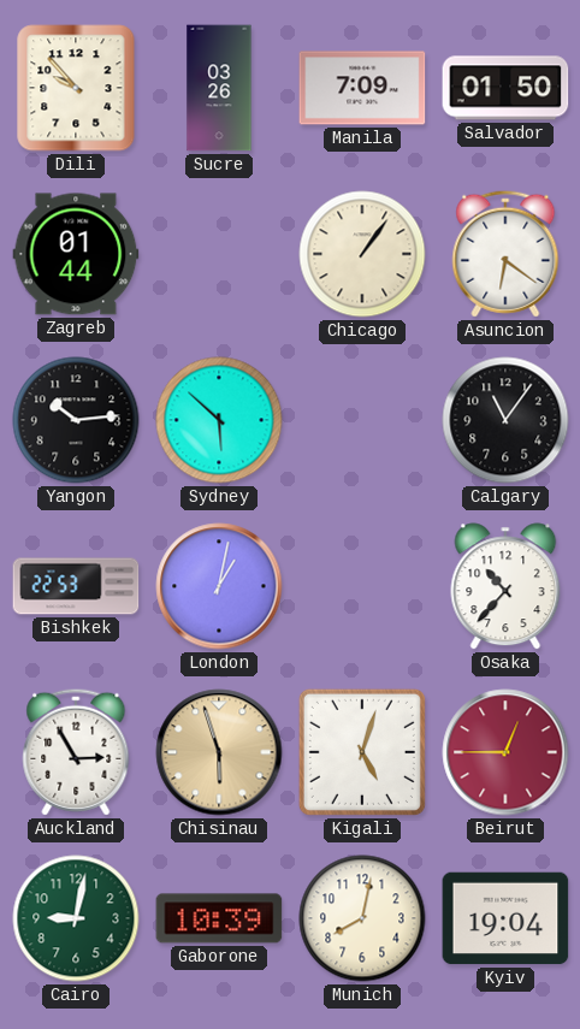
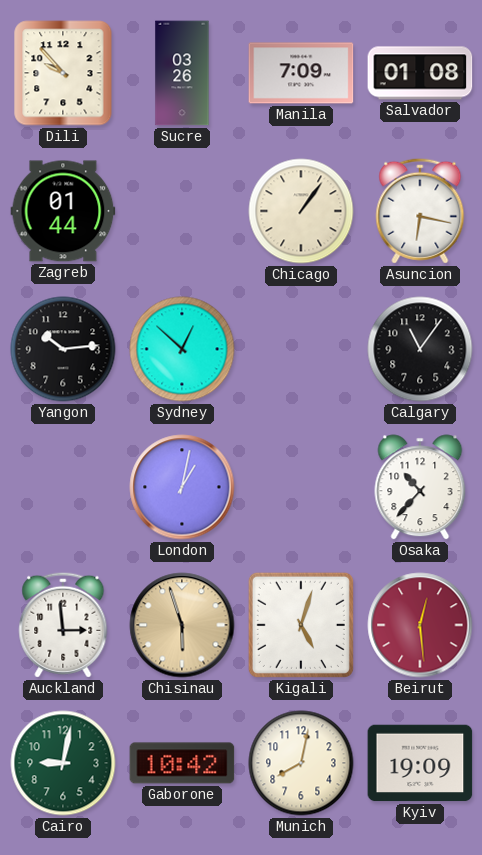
Salvador: 01:50 -> 01:08 (420, 73)
Asuncion: 6:21 -> 6:17 (420, 211)
Sydney: 5:52 -> 12:52 (182, 349)
Bishkek: 22:53 -> none (76, 586)
Auckland: 2:55 -> 2:59 (63, 625)
Beirut: 12:45 -> 12:29 (420, 625)
Gaborone: 10:39 -> 10:42 (182, 763)
Kyiv: 19:04 -> 19:09 (420, 763)
